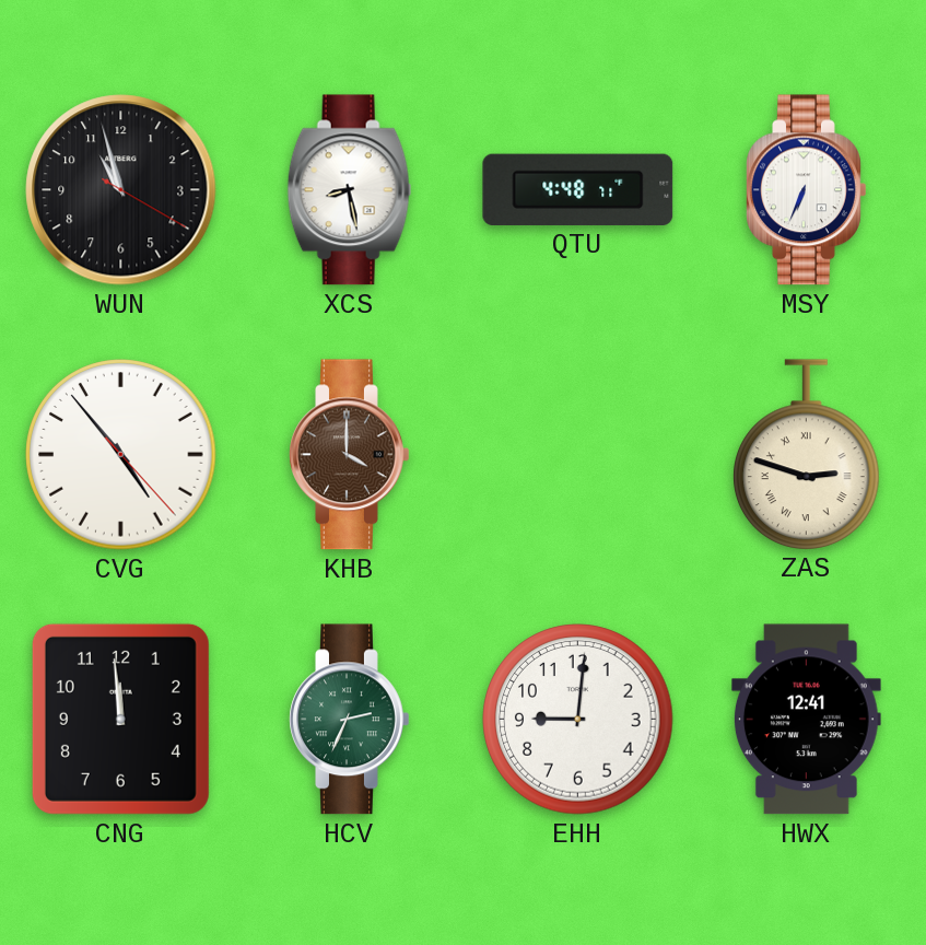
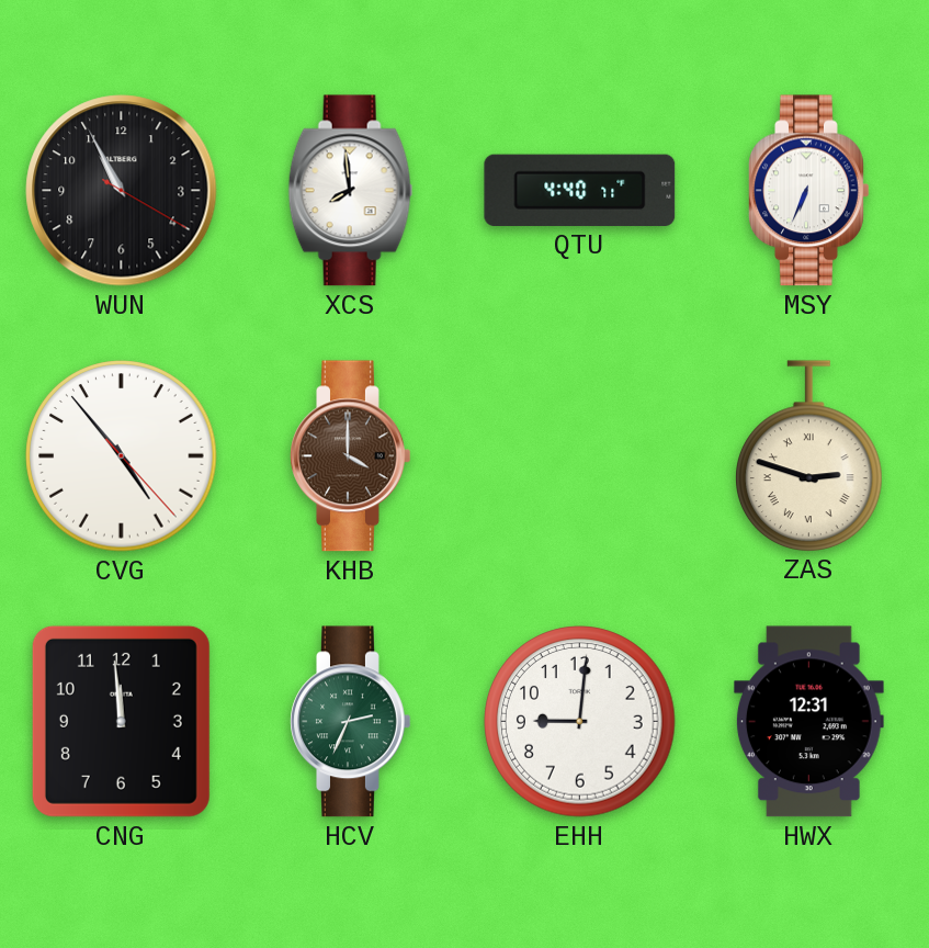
WUN: 10:57 -> 10:55 (122, 191)
XCS: 8:28 -> 7:59 (351, 191)
QTU: 4:48 -> 4:40 (580, 190)
HWX: 12:41 -> 12:31 (808, 722)
